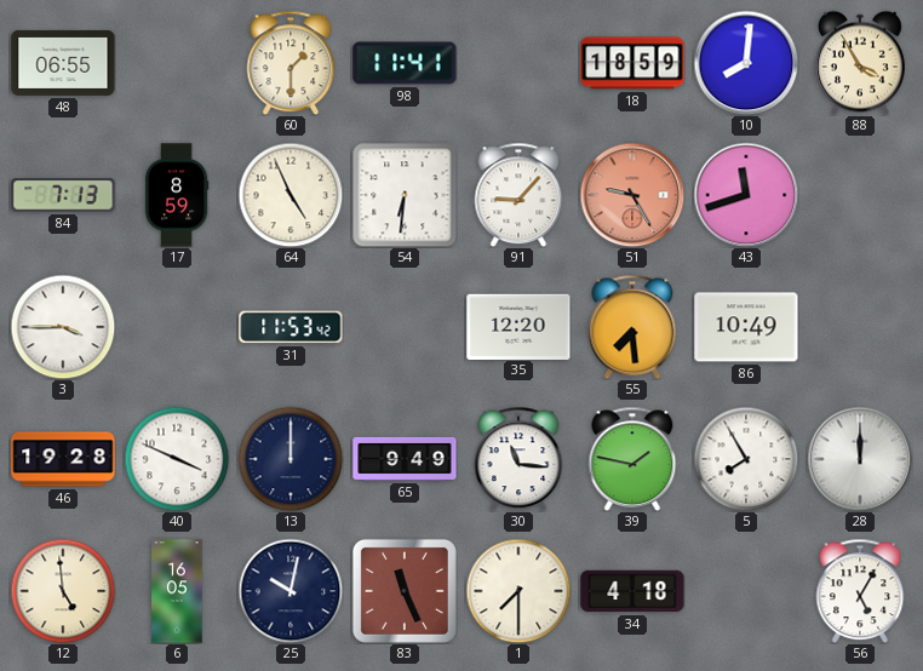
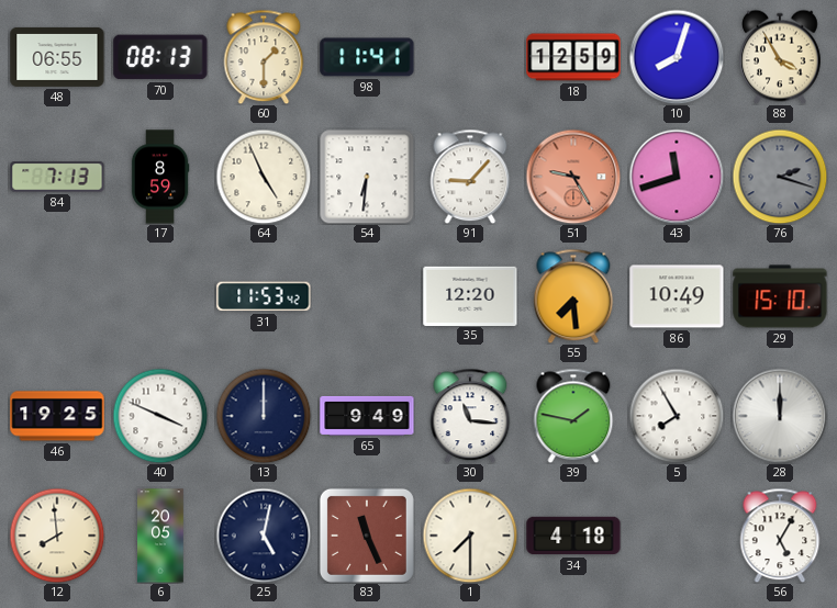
70: none -> 08:13 (160, 57)
18: 18:59 -> 12:59 (573, 57)
10: 8:01 -> 8:03 (677, 57)
76: none -> 2:18 (780, 177)
3: 3:45 -> none (63, 327)
29: none -> 15:10 (780, 296)
46: 19:28 -> 19:25 (57, 416)
12: 4:59 -> 7:59 (57, 536)
6: 16:05 -> 20:05 (160, 536)
25: 10:02 -> 5:02 (264, 536)
